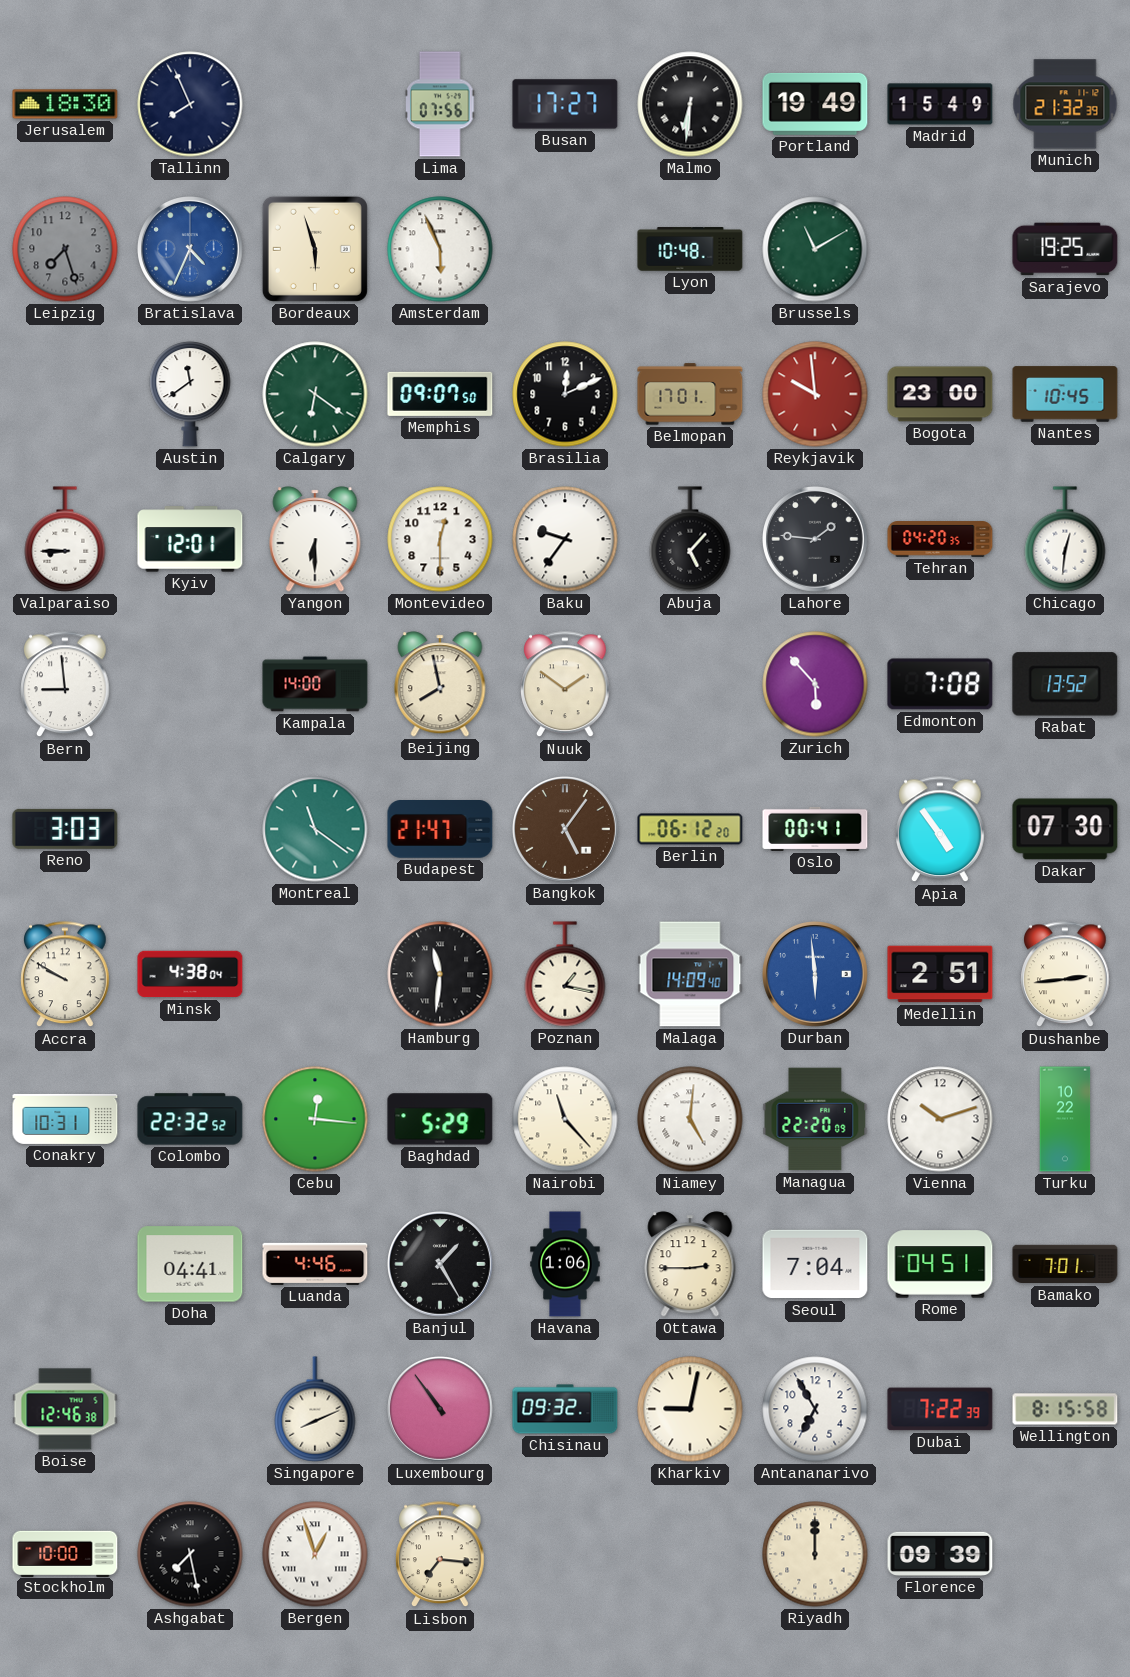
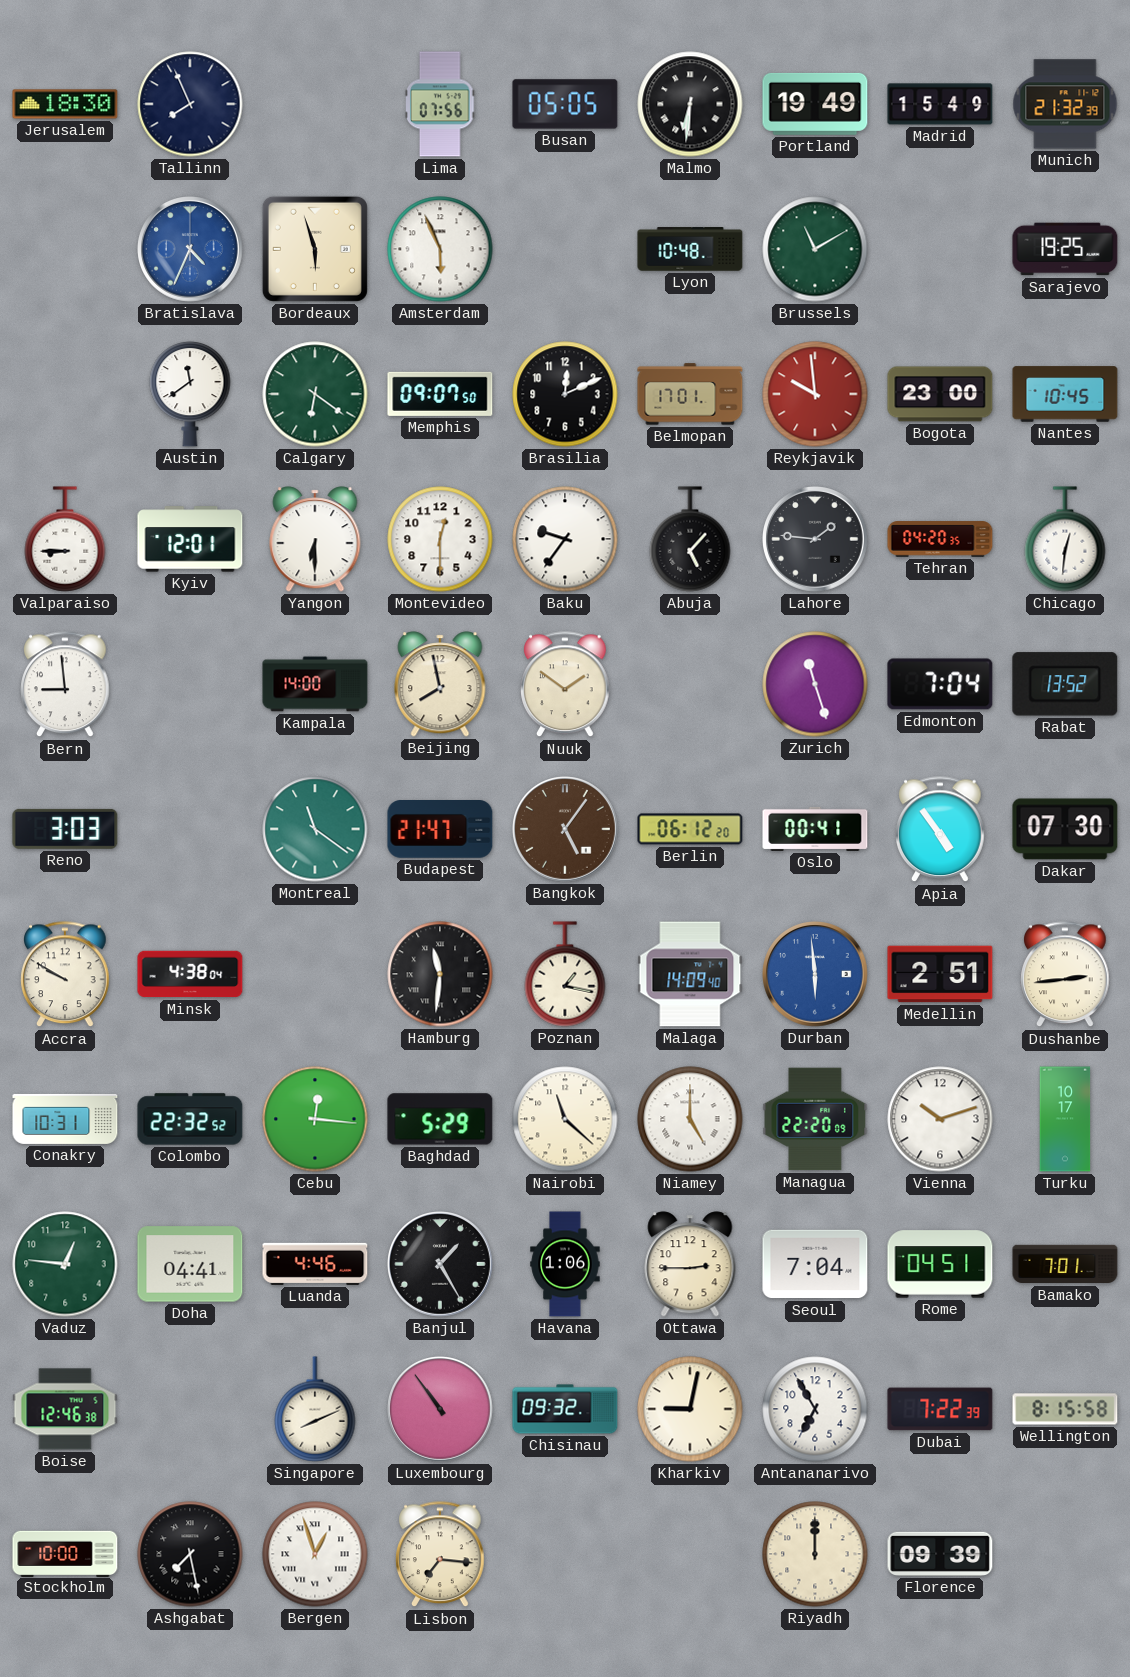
Busan: 17:27 -> 05:05 (565, 104)
Leipzig: 7:27 -> none (65, 249)
Zurich: 5:53 -> 11:27 (815, 684)
Edmonton: 7:08 -> 7:04 (940, 684)
Nairobi: 11:23 -> 11:22 (565, 1119)
Niamey: 5:01 -> 5:00 (690, 1119)
Turku: 10:22 -> 10:17 (1065, 1119)
Vaduz: none -> 12:46 (65, 1264)
